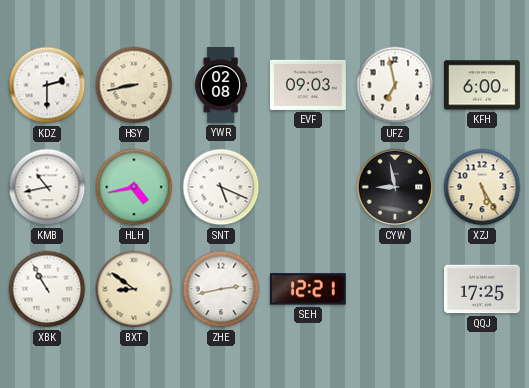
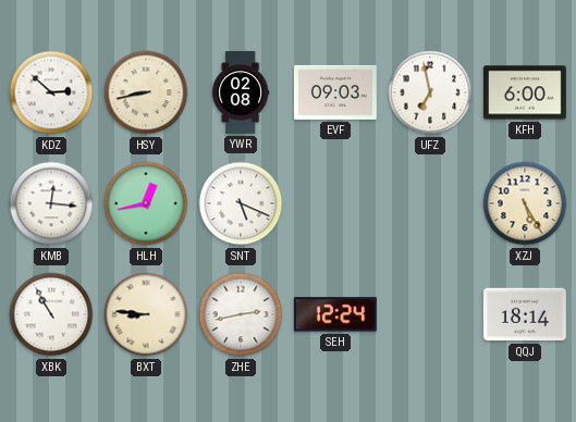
KDZ: 2:30 -> 2:52 (51, 92)
KMB: 10:43 -> 12:16 (51, 203)
HLH: 4:43 -> 12:43 (146, 203)
CYW: 8:58 -> none (395, 187)
BXT: 8:51 -> 8:46 (146, 314)
SEH: 12:21 -> 12:24 (335, 314)
QQJ: 17:25 -> 18:14 (525, 314)
